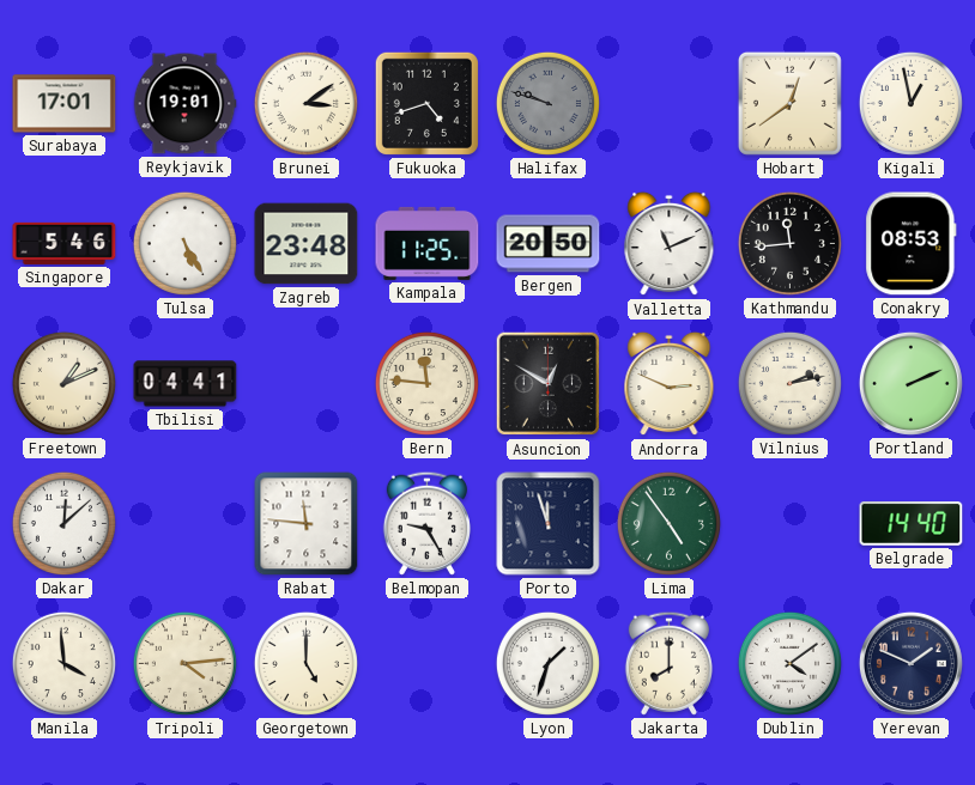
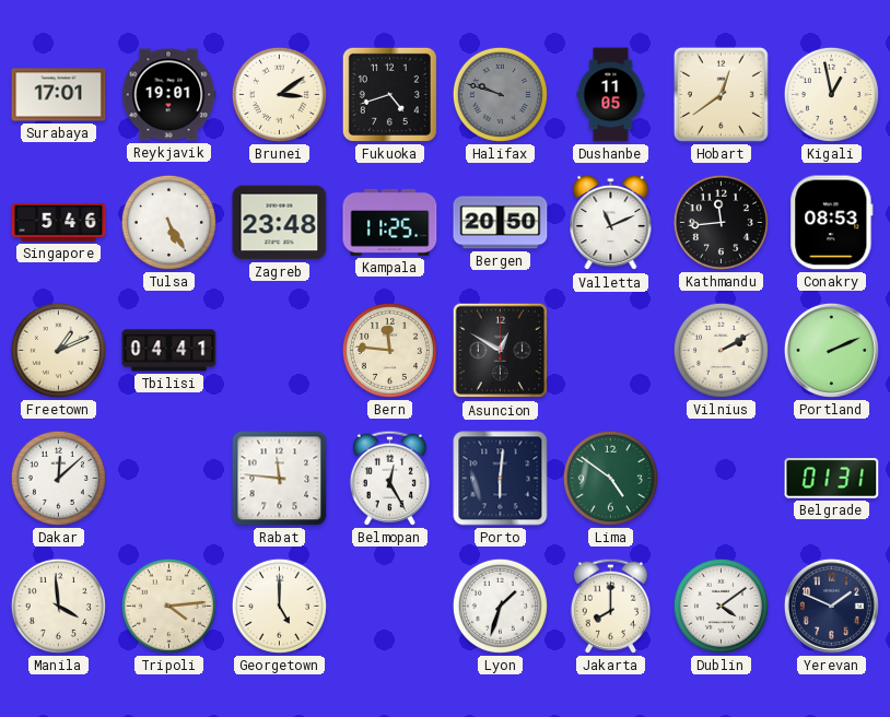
Dushanbe: none -> 11:05 (611, 95)
Andorra: 2:49 -> none (670, 384)
Vilnius: 2:13 -> 2:10 (721, 350)
Belmopan: 9:25 -> 12:25 (389, 478)
Porto: 11:57 -> 6:01 (501, 479)
Lima: 4:54 -> 4:51 (610, 478)
Belgrade: 14:40 -> 01:31 (832, 479)
